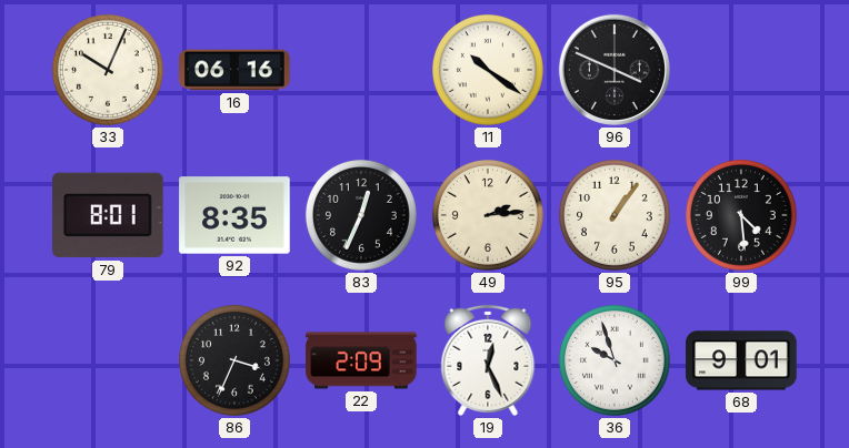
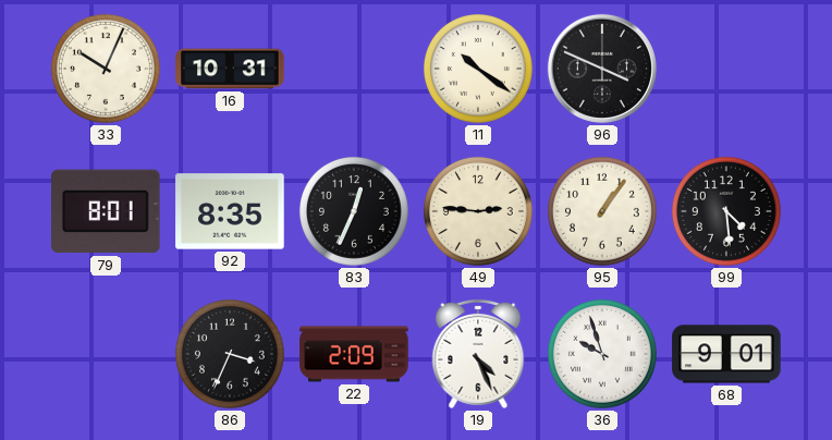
16: 06:16 -> 10:31 (230, 69)
49: 2:14 -> 2:46 (478, 211)
19: 12:26 -> 4:26 (478, 354)
